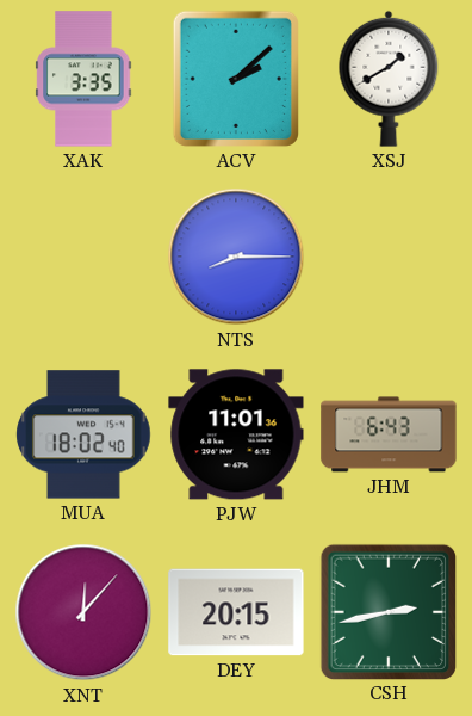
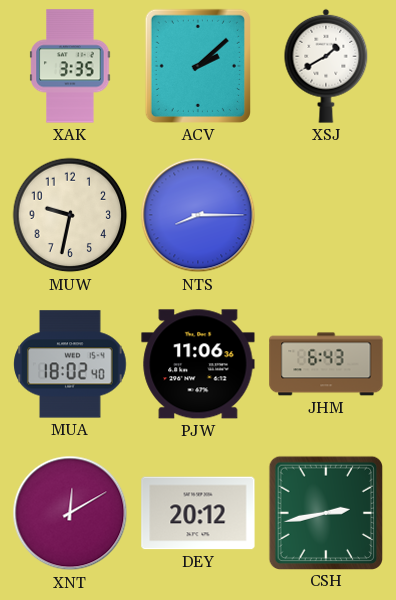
MUW: none -> 9:32 (70, 215)
PJW: 11:01 -> 11:06 (198, 364)
XNT: 12:07 -> 12:10 (70, 513)
DEY: 20:15 -> 20:12 (198, 513)
